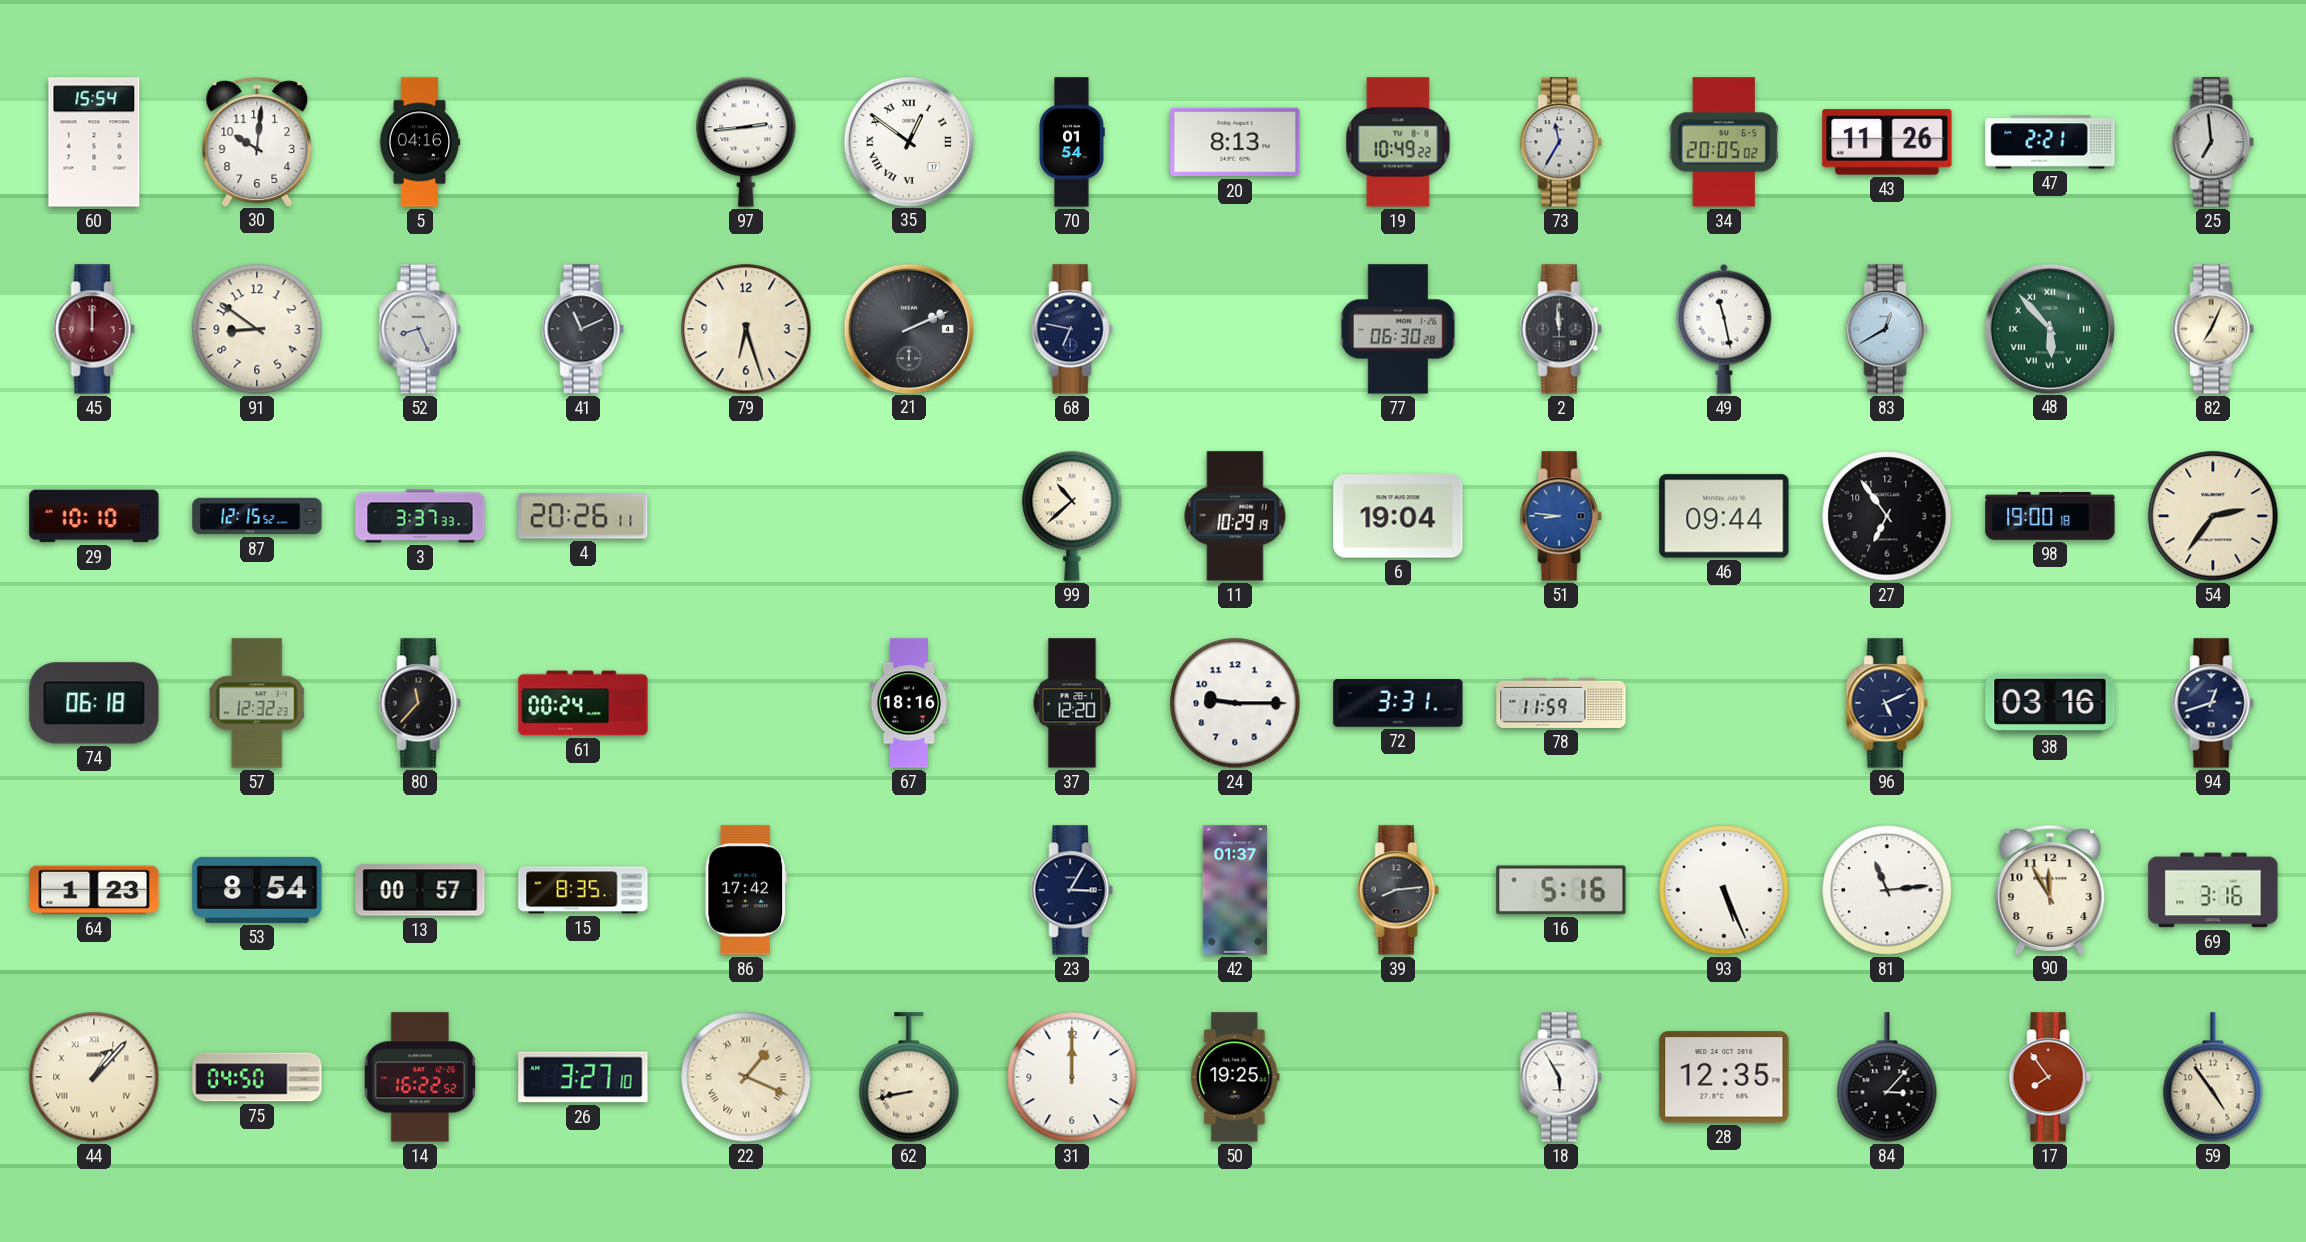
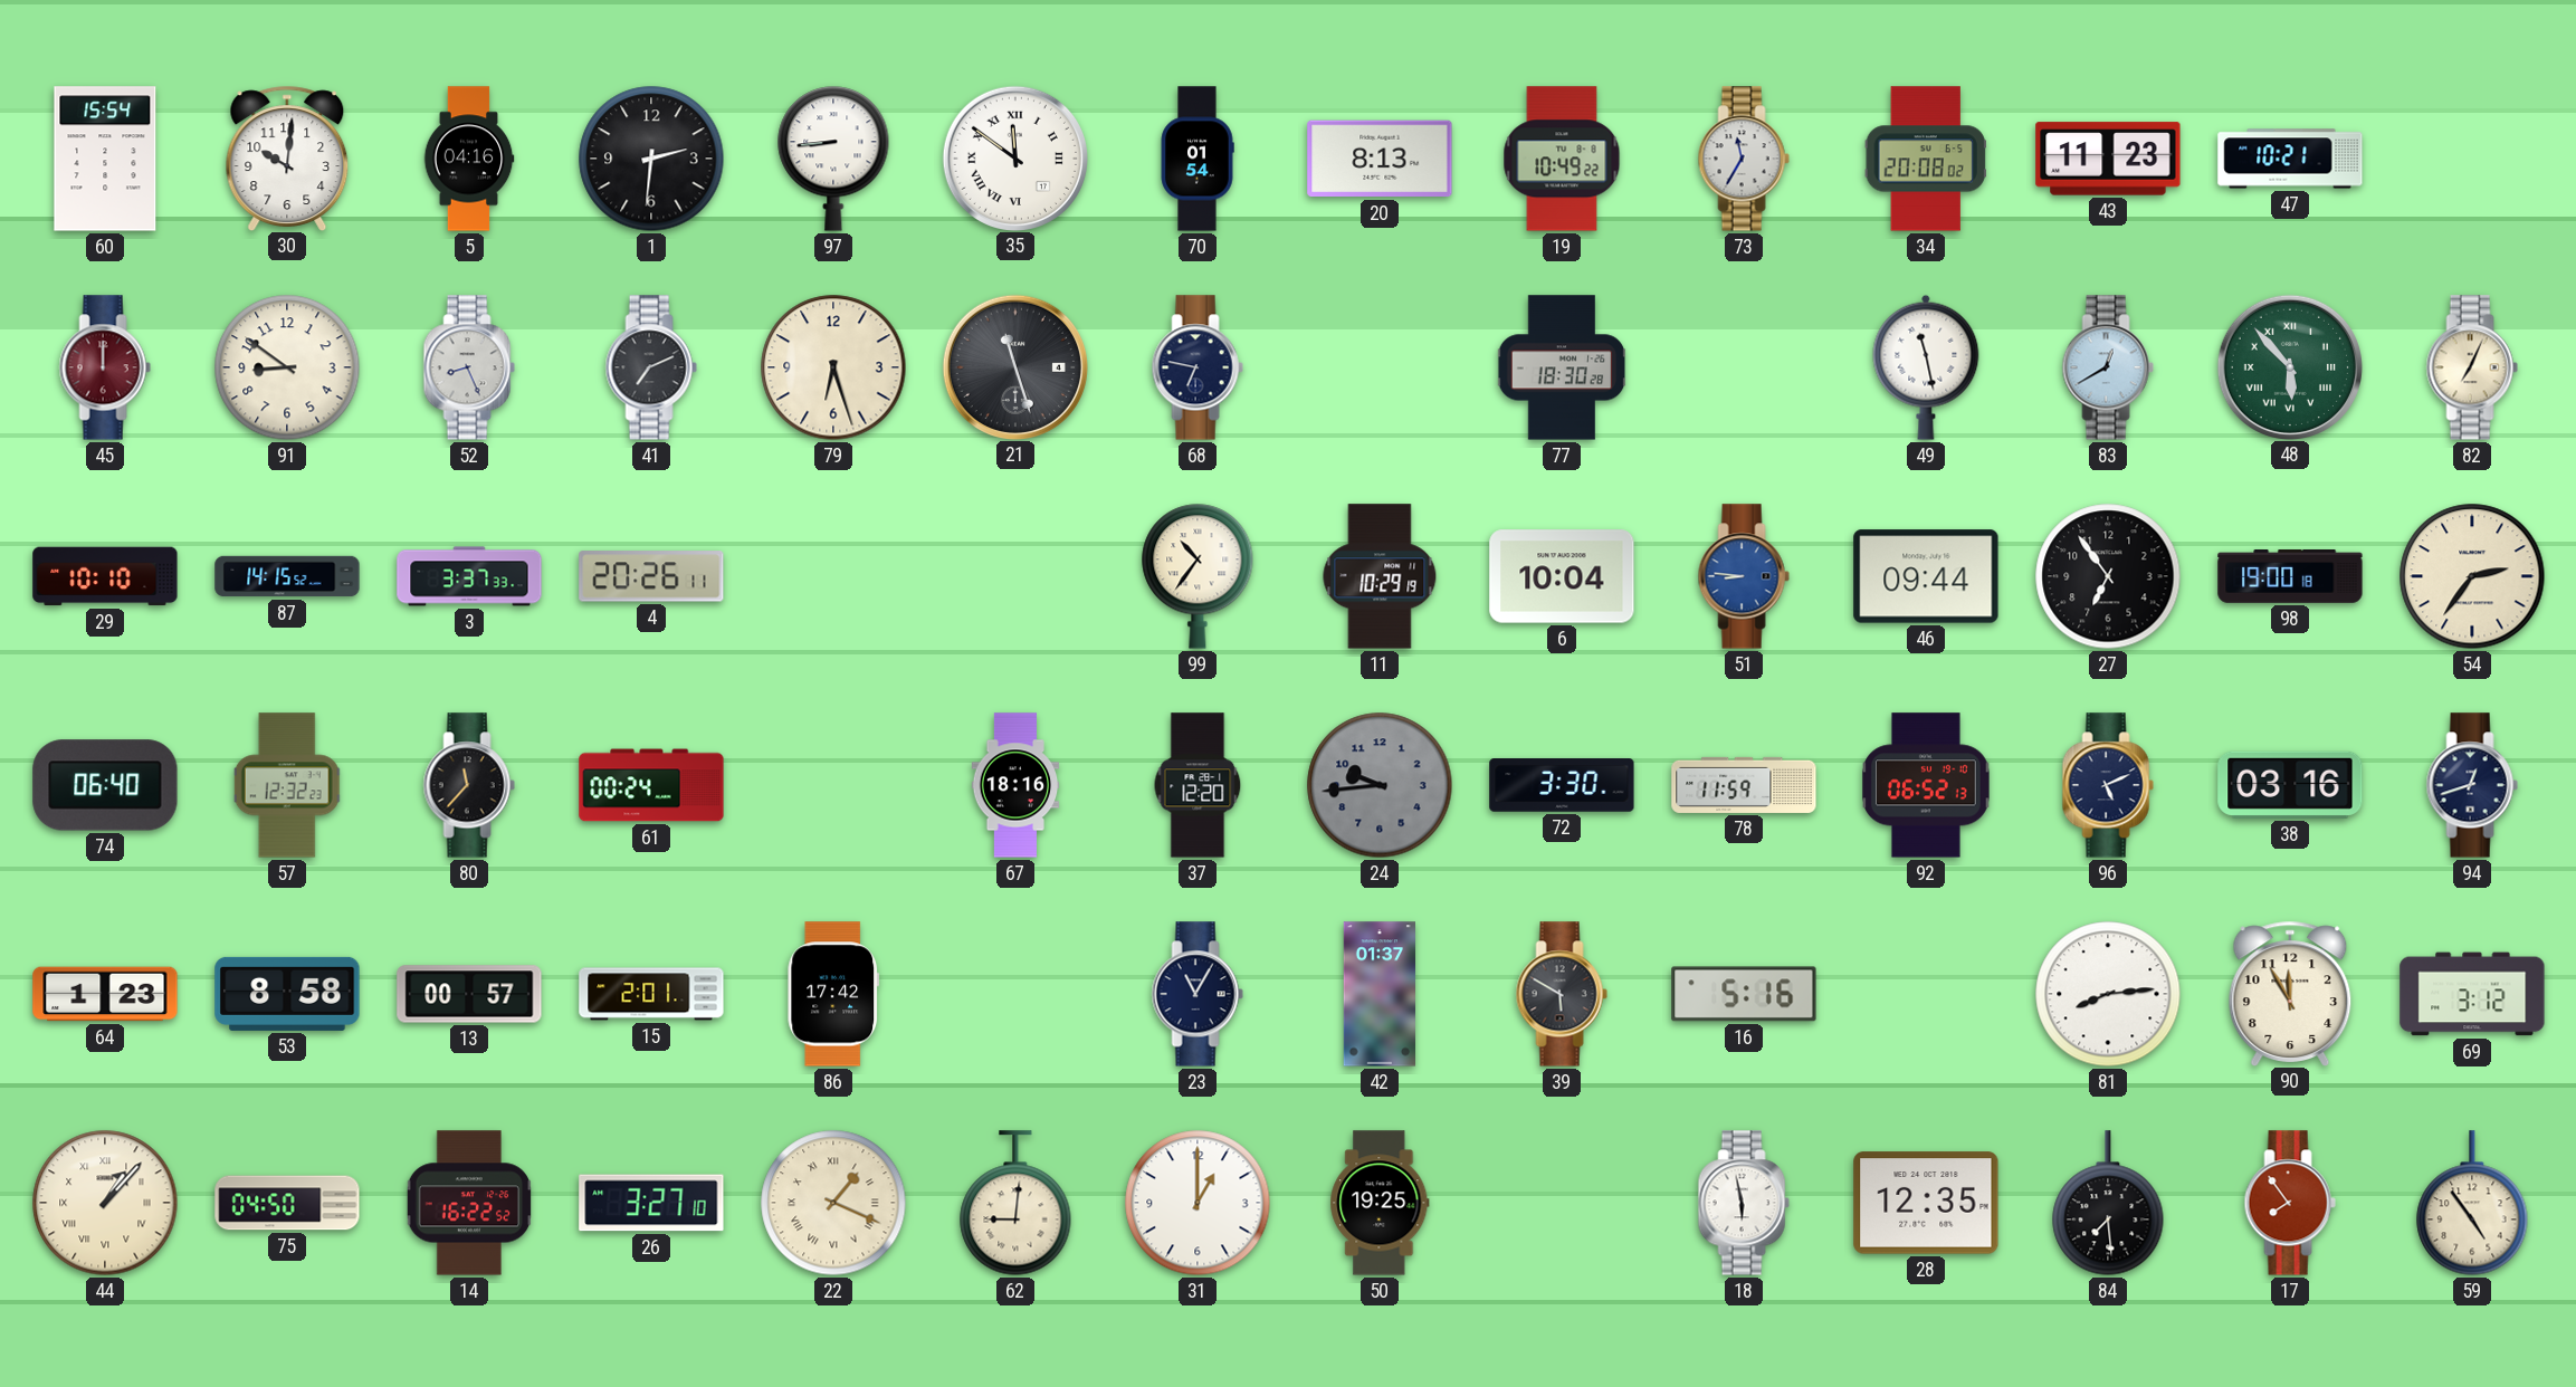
1: none -> 2:31 (651, 159)
97: 2:44 -> 8:44 (833, 159)
35: 12:51 -> 11:51 (1014, 157)
34: 20:05 -> 20:08 (1926, 159)
43: 11:26 -> 11:23 (2108, 159)
47: 2:21 -> 10:21 (2290, 159)
25: 6:59 -> none (2213, 142)
41: 11:11 -> 7:11 (651, 367)
21: 2:11 -> 11:27 (1014, 366)
77: 06:30 -> 18:30 (1562, 367)
2: 11:59 -> none (1561, 329)
87: 12:15 -> 14:15 (287, 576)
99: 10:38 -> 10:36 (1198, 576)
6: 19:04 -> 10:04 (1562, 576)
74: 06:18 -> 06:40 (105, 785)
24: 9:15 -> 9:44 (1380, 785)
24 dial: white -> grey (1380, 785)
72: 3:31 -> 3:30 (1562, 785)
92: none -> 06:52 (1927, 785)
53: 8:54 -> 8:58 (287, 994)
15: 8:35 -> 2:01 (651, 994)
23: 3:05 -> 11:05 (1198, 994)
39: 8:14 -> 5:50 (1562, 994)
93: 5:26 -> none (1724, 890)
81: 11:14 -> 8:14 (2108, 994)
69: 3:16 -> 3:12 (2472, 994)
62: 8:43 -> 9:01 (1015, 1203)
31: 12:00 -> 1:00 (1198, 1203)
18: 5:55 -> 5:58 (1744, 1203)
84: 3:07 -> 7:29 (2108, 1203)
